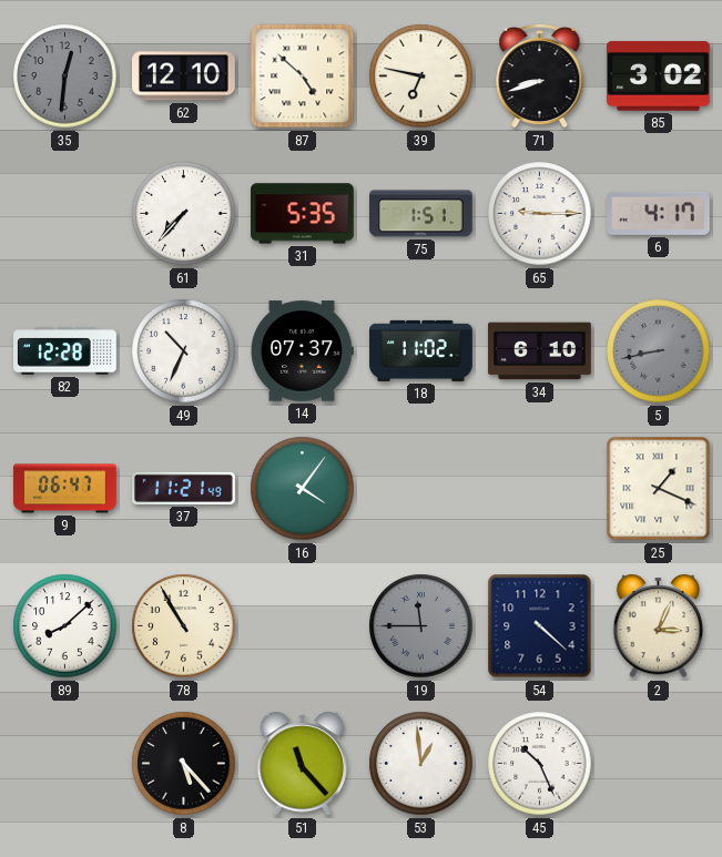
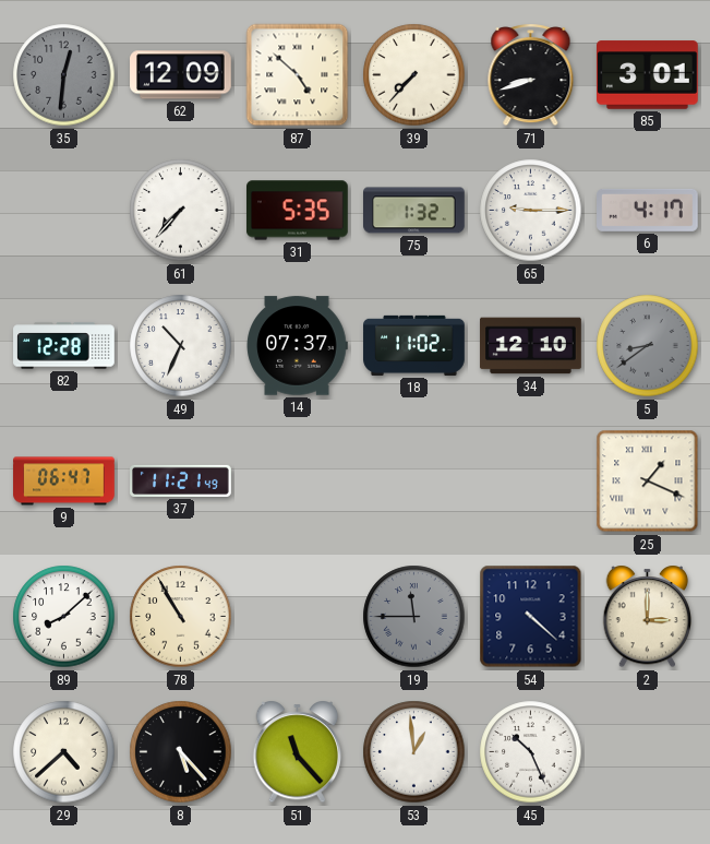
62: 12:10 -> 12:09 (181, 75)
39: 6:47 -> 7:37 (414, 75)
85: 3:02 -> 3:01 (648, 75)
75: 1:51 -> 1:32 (414, 211)
34: 6:10 -> 12:10 (531, 346)
5: 8:43 -> 8:39 (648, 346)
16: 4:06 -> none (303, 489)
2: 3:04 -> 3:00 (648, 617)
29: none -> 4:38 (64, 752)
